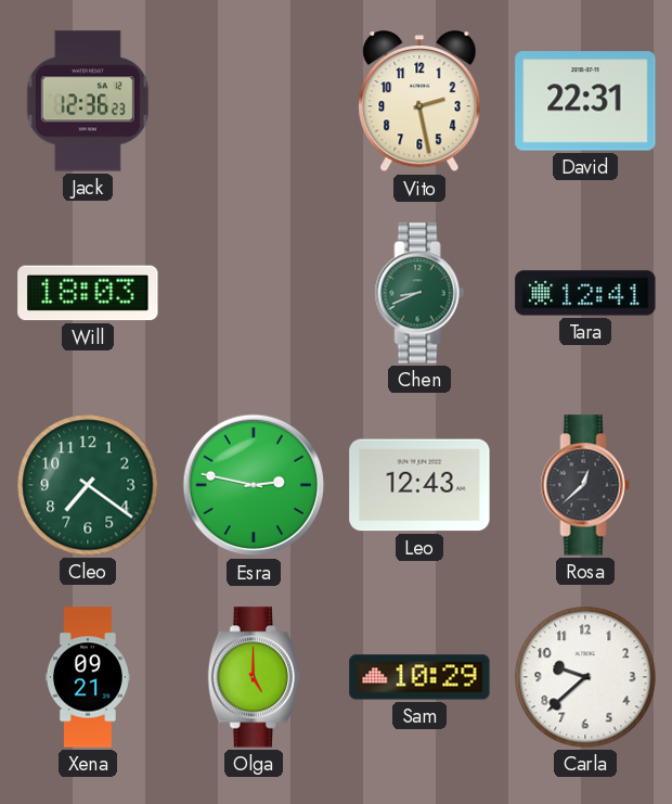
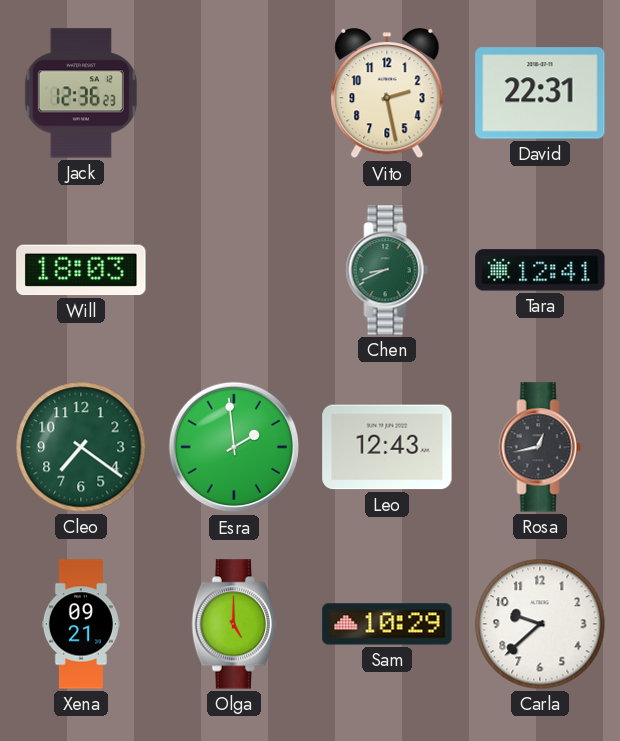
Esra: 2:47 -> 1:59 (234, 447)
Rosa: 12:38 -> 12:43 (540, 447)
